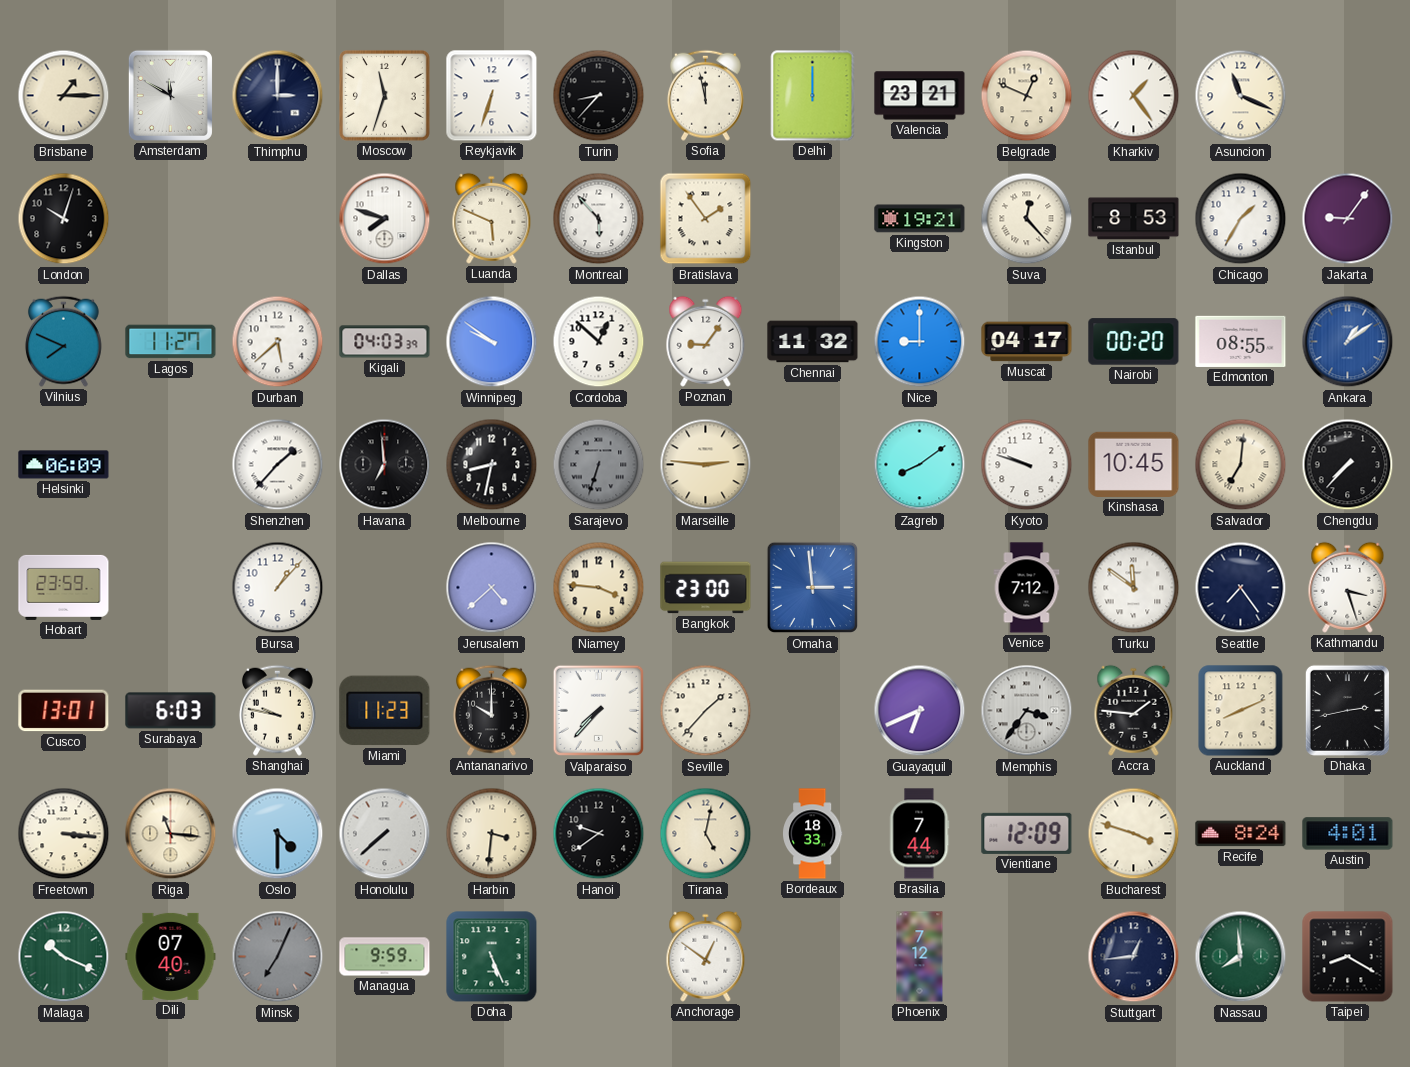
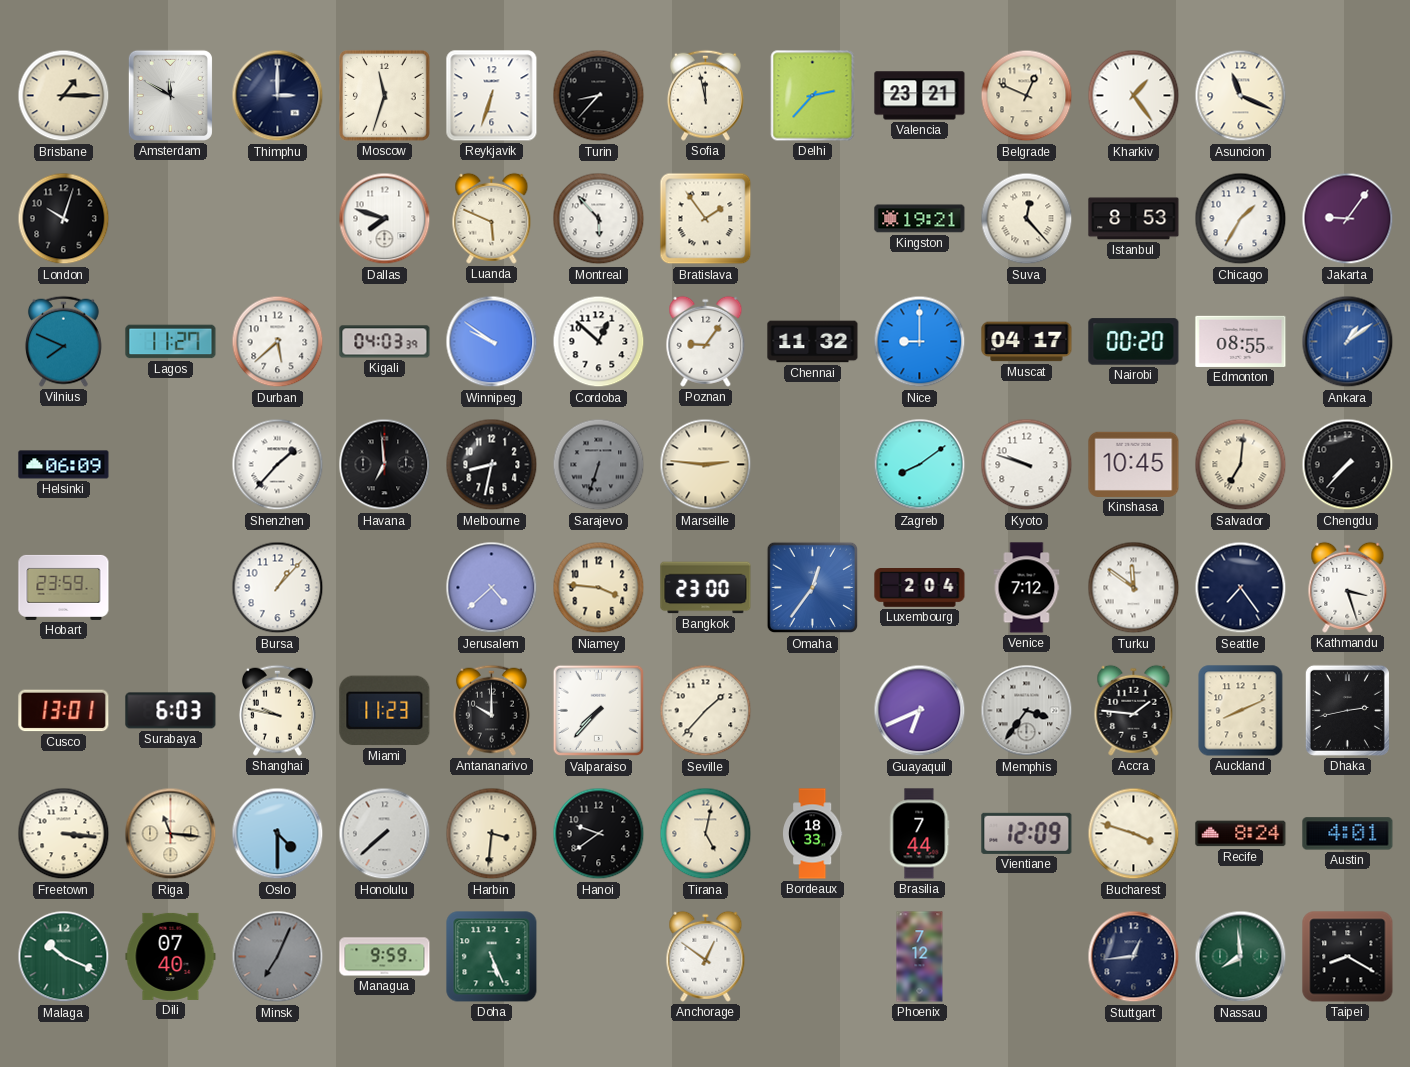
Delhi: 12:00 -> 2:37 (813, 96)
Omaha: 2:59 -> 12:36 (813, 588)
Luxembourg: none -> 2:04 (920, 588)
